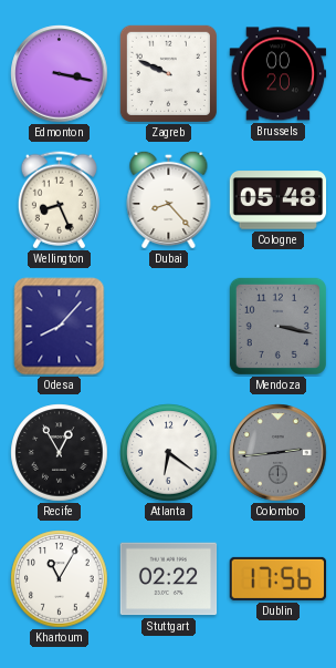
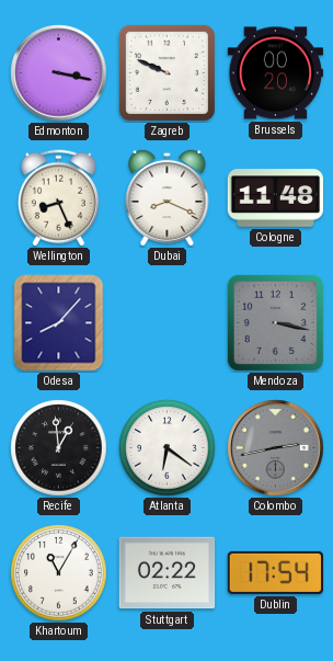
Dubai: 8:23 -> 8:19 (168, 197)
Cologne: 05:48 -> 11:48 (276, 198)
Recife: 12:55 -> 12:59 (59, 448)
Colombo: 2:44 -> 2:43 (276, 448)
Dublin: 17:56 -> 17:54 (276, 572)
